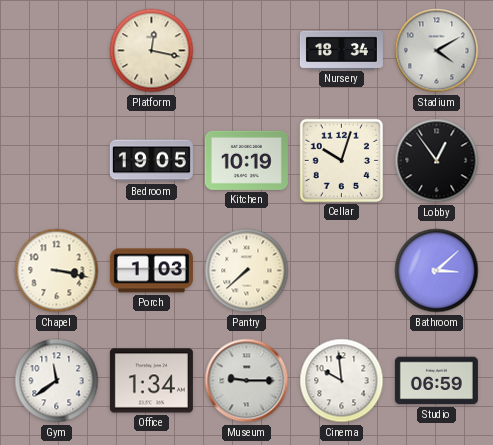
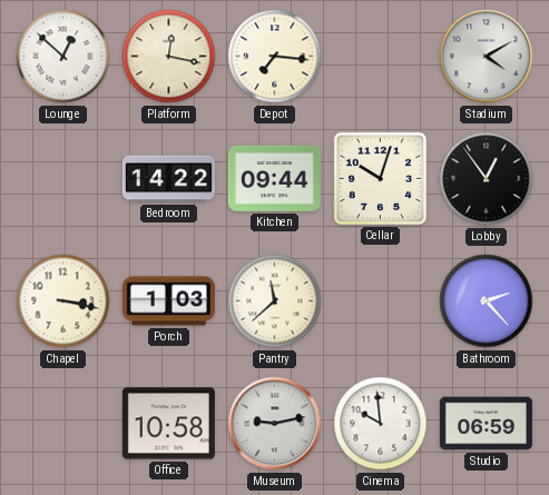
Lounge: none -> 12:52 (63, 57)
Depot: none -> 7:16 (275, 57)
Nursery: 18:34 -> none (341, 50)
Bedroom: 19:05 -> 14:22 (168, 179)
Kitchen: 10:19 -> 09:44 (274, 178)
Pantry: 7:38 -> 11:38 (275, 301)
Bathroom: 3:08 -> 2:23 (487, 301)
Gym: 11:39 -> none (57, 381)
Office: 1:34 -> 10:58 (168, 424)
Museum: 9:15 -> 9:13 (275, 424)
